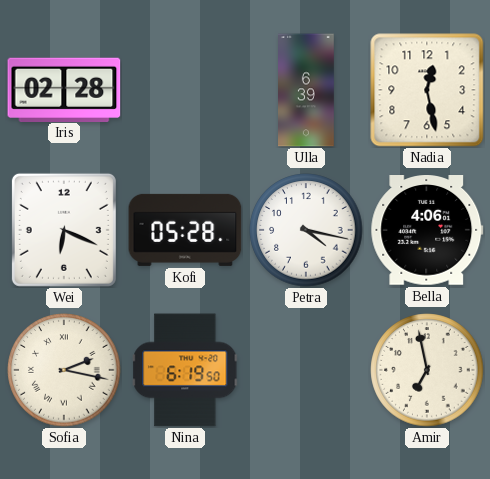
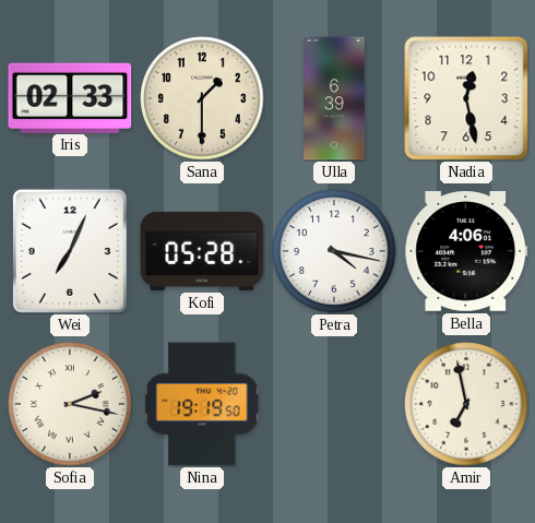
Iris: 02:28 -> 02:33 (70, 97)
Sana: none -> 1:30 (202, 98)
Wei: 6:19 -> 7:04 (70, 251)
Nina: 6:19 -> 19:19 (202, 404)
